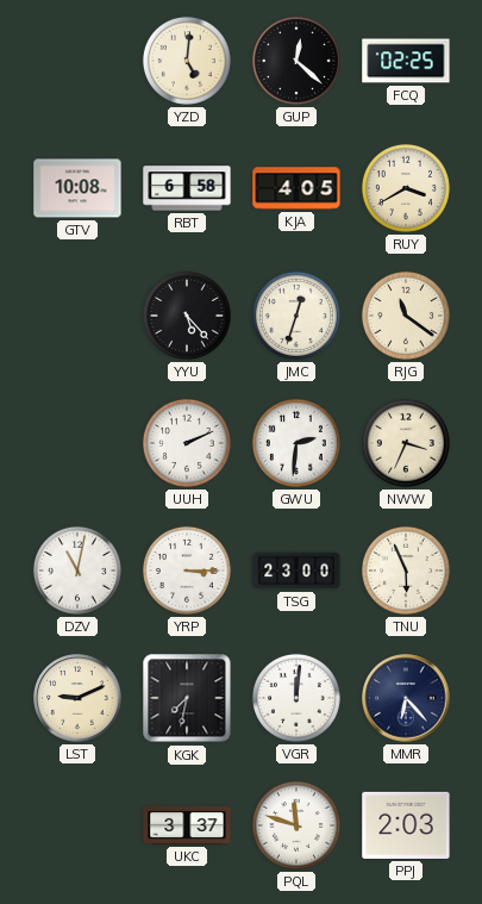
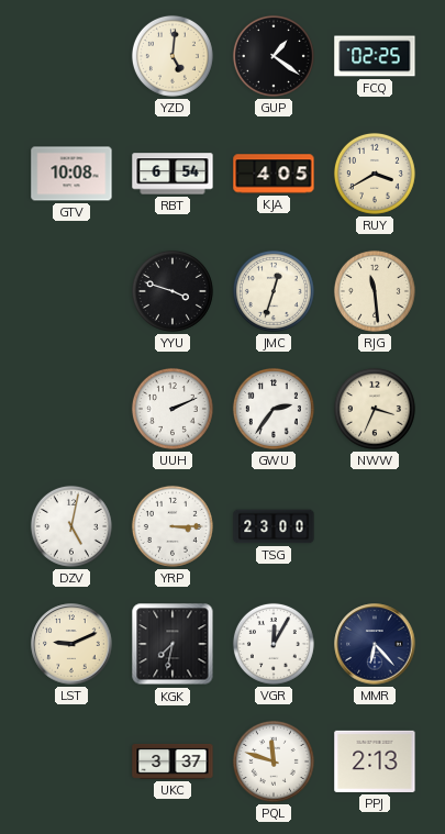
GUP: 12:22 -> 1:21 (274, 56)
RBT: 6:58 -> 6:54 (173, 174)
YYU: 5:23 -> 3:48 (173, 291)
RJG: 11:21 -> 11:29 (375, 291)
GWU: 2:31 -> 2:36 (274, 409)
DZV: 11:02 -> 5:02 (71, 526)
TNU: 5:56 -> none (406, 571)
VGR: 12:01 -> 12:05 (274, 644)
PPJ: 2:03 -> 2:13 (375, 761)
